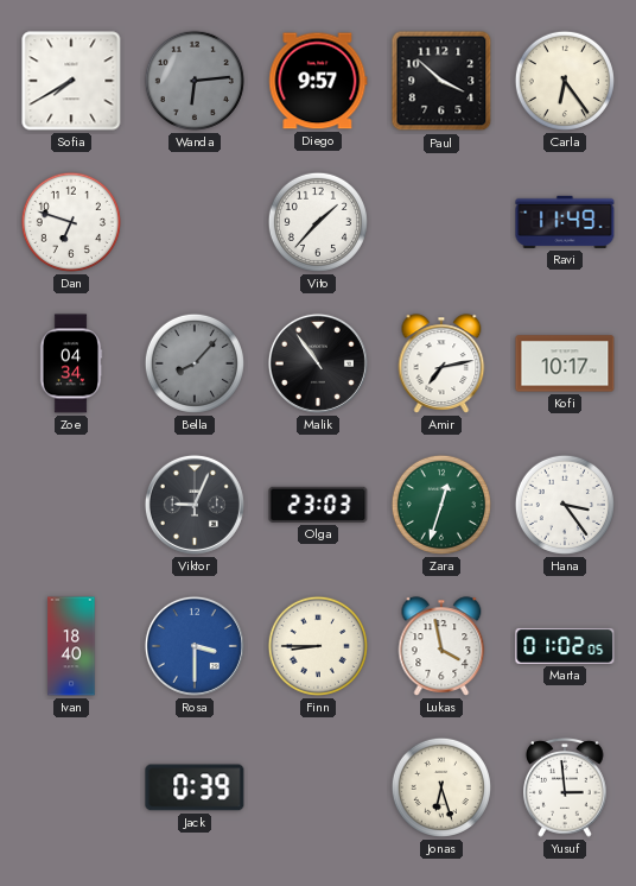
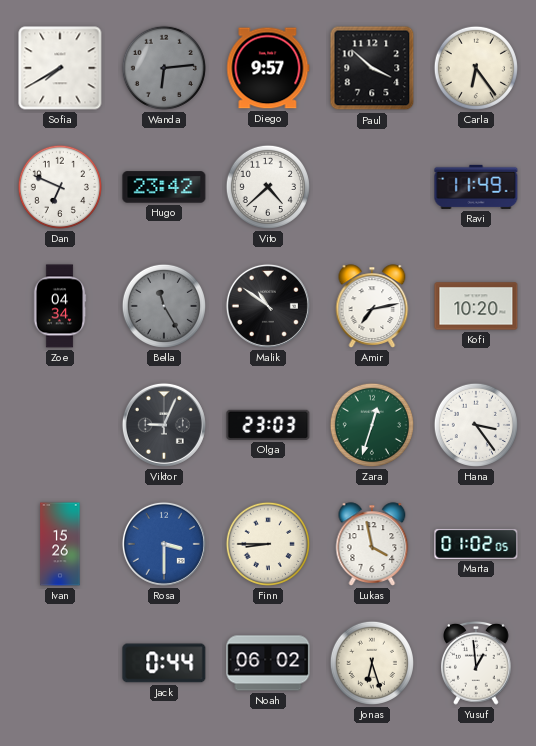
Dan: 6:48 -> 6:49 (60, 187)
Hugo: none -> 23:42 (164, 187)
Vito: 1:37 -> 4:38 (268, 187)
Bella: 8:07 -> 11:25 (164, 306)
Malik: 10:54 -> 10:51 (268, 306)
Kofi: 10:17 -> 10:20 (476, 306)
Ivan: 18:40 -> 15:26 (60, 544)
Jack: 0:39 -> 0:44 (164, 663)
Noah: none -> 06:02 (268, 663)
Yusuf: 2:59 -> 12:59 (477, 663)
